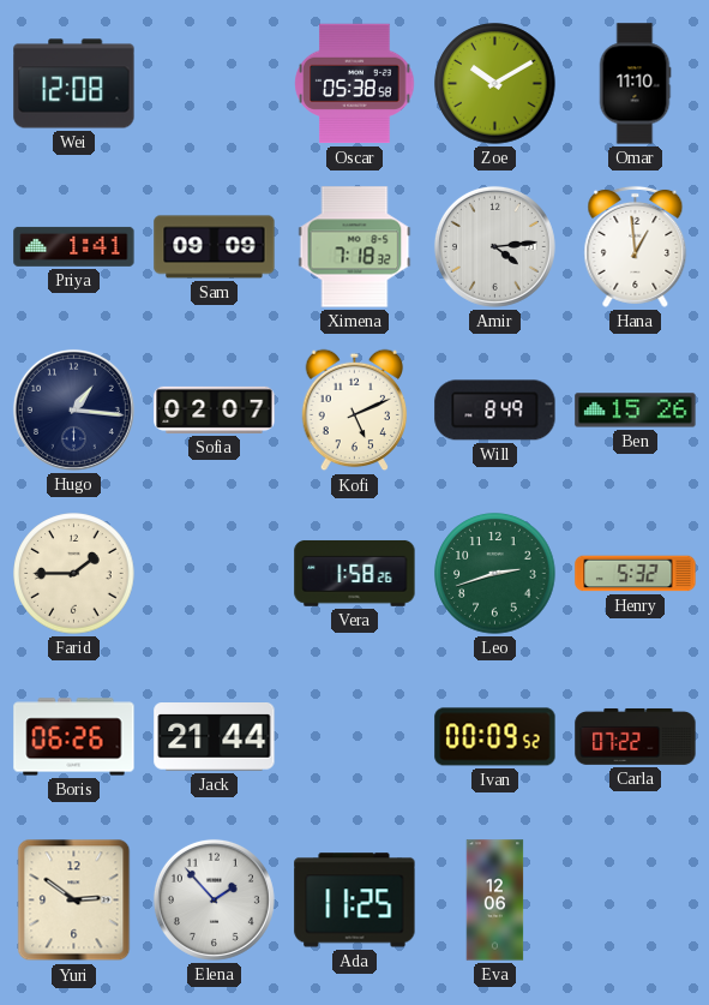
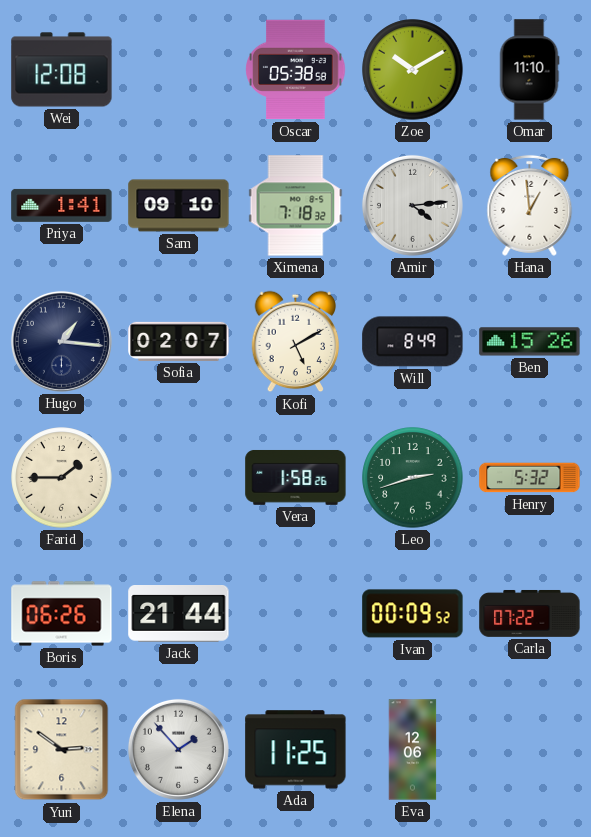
Sam: 09:09 -> 09:10 (179, 206)
Kofi: 5:11 -> 5:10 (296, 342)
